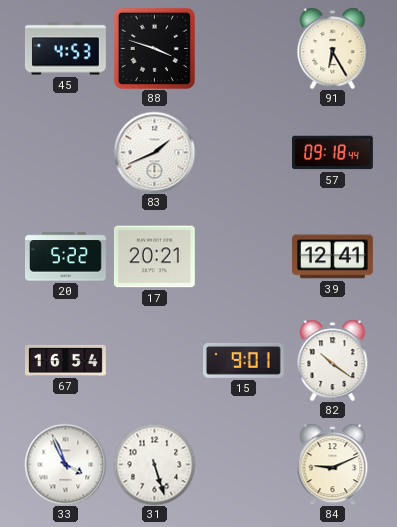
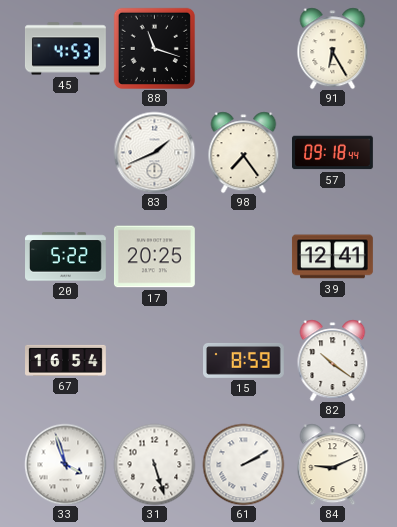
88: 3:48 -> 11:18 (154, 48)
98: none -> 7:24 (244, 152)
17: 20:21 -> 20:25 (154, 257)
15: 9:01 -> 8:59 (244, 360)
33: 3:56 -> 3:57 (65, 464)
61: none -> 2:10 (243, 464)
